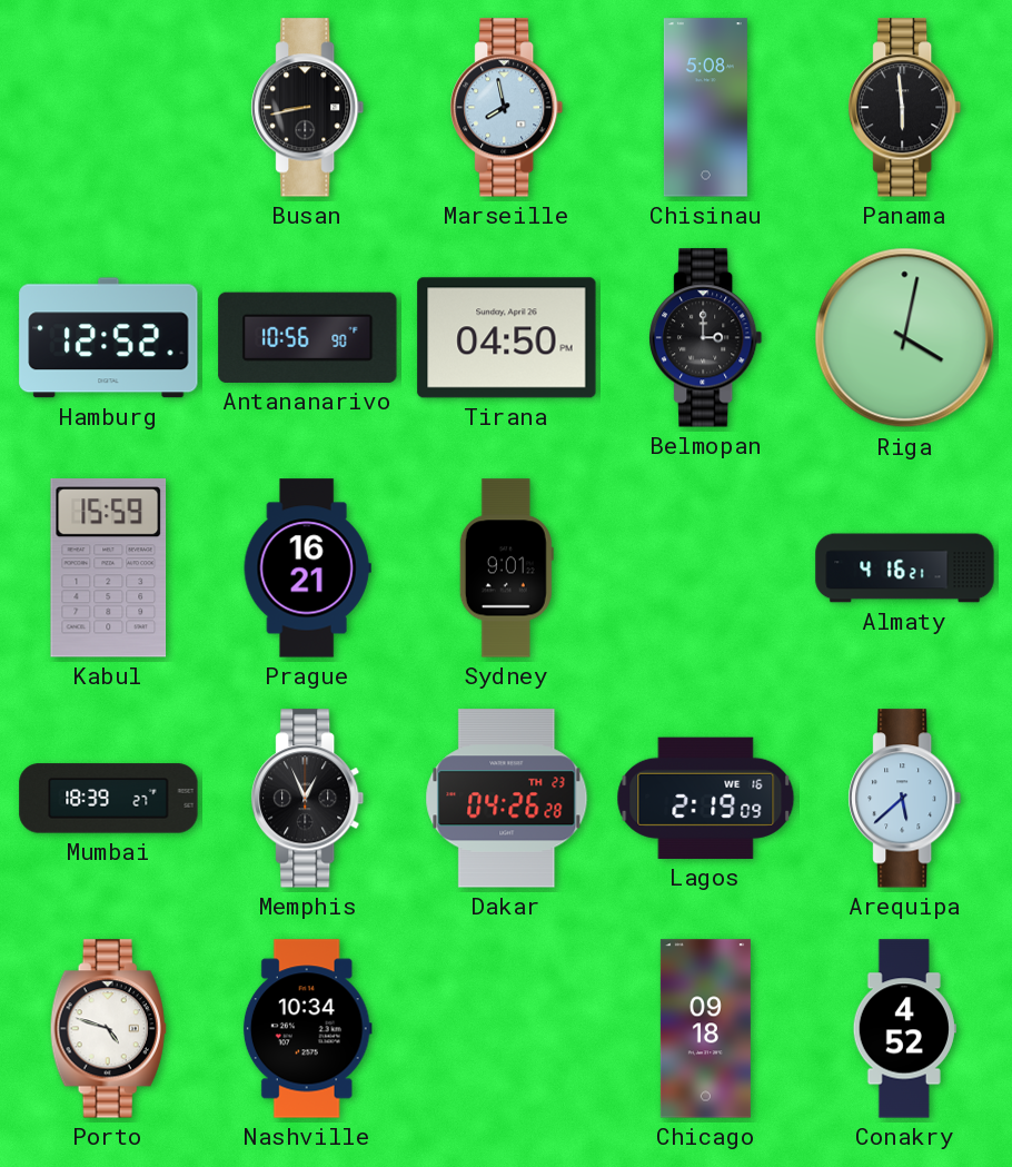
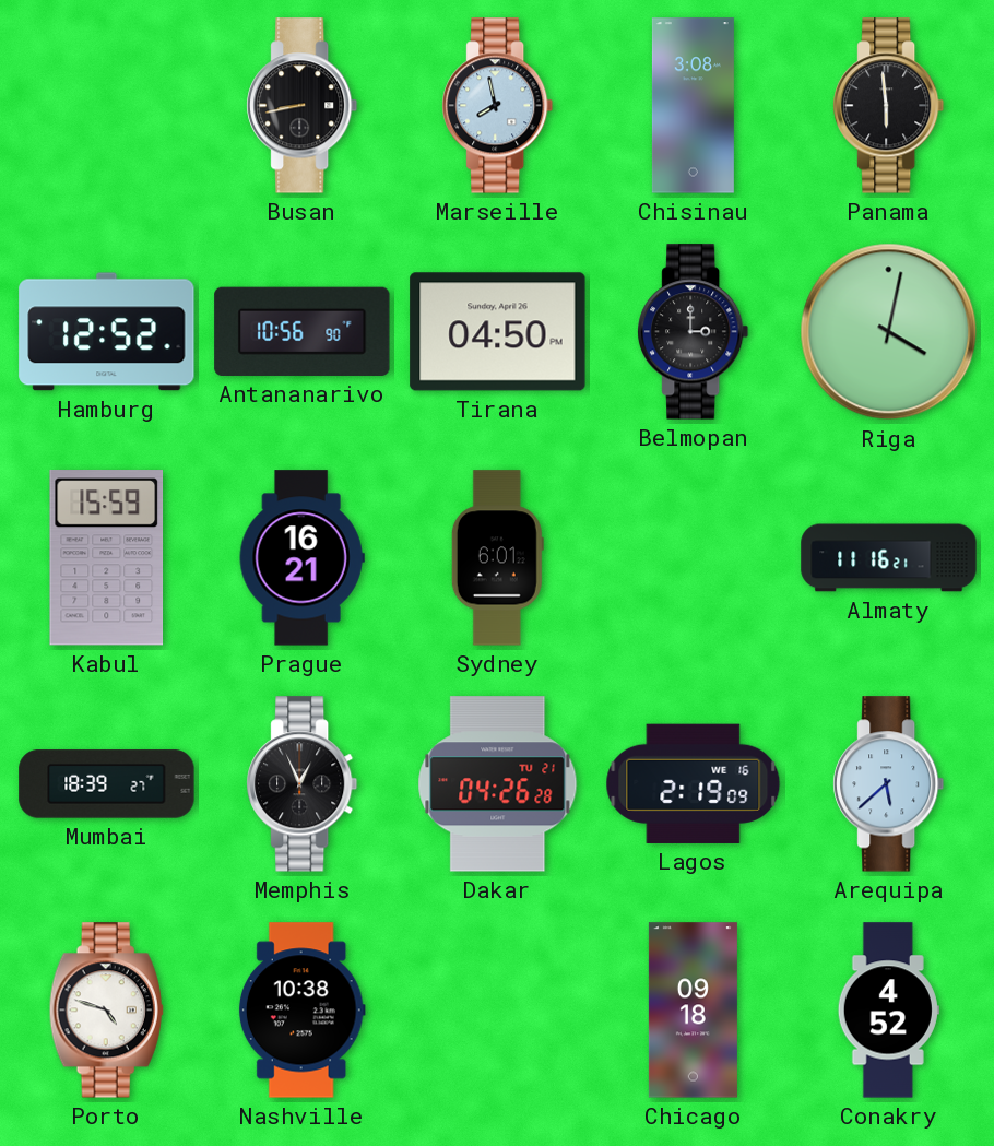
Chisinau: 5:08 -> 3:08 (693, 106)
Sydney: 9:01 -> 6:01 (497, 558)
Almaty: 4:16 -> 11:16 (889, 558)
Dakar date: TH 23 -> TU 21 (498, 784)
Nashville: 10:34 -> 10:38 (301, 1011)
